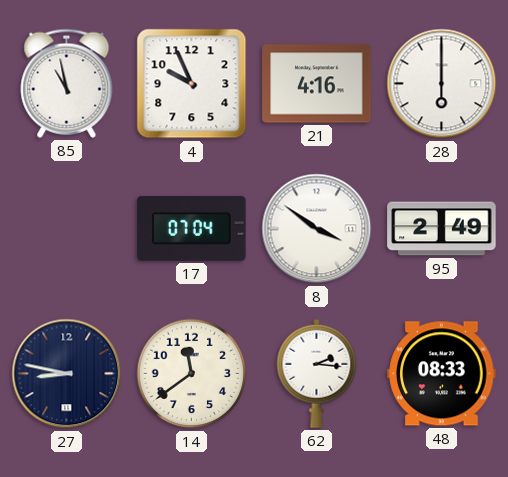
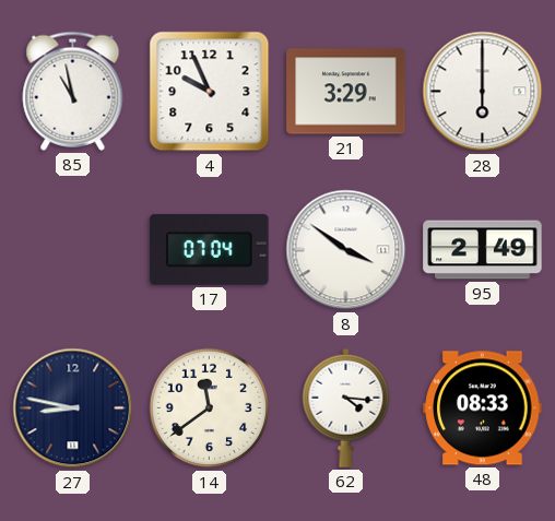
21: 4:16 -> 3:29 (346, 92)
62: 2:16 -> 4:16 (346, 407)
